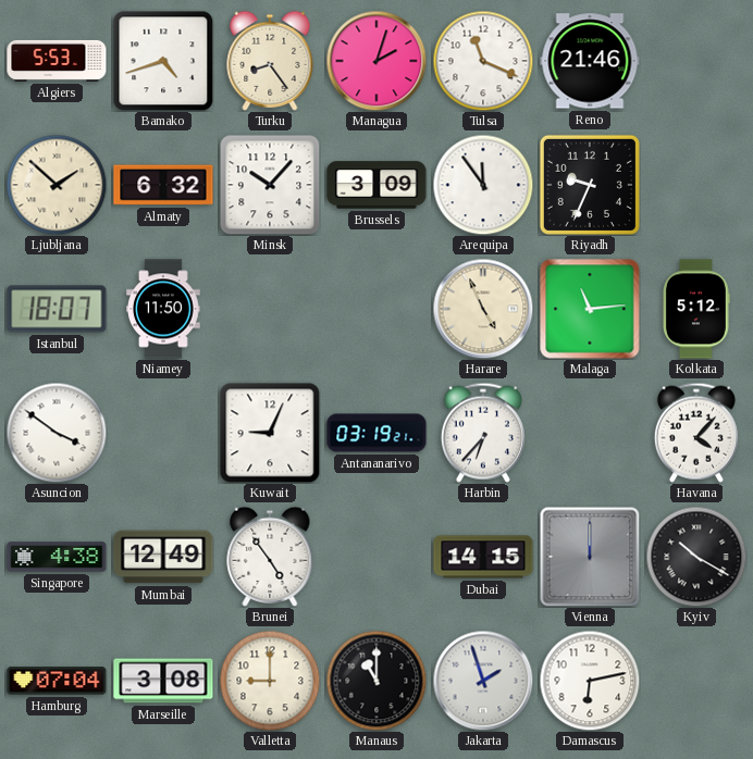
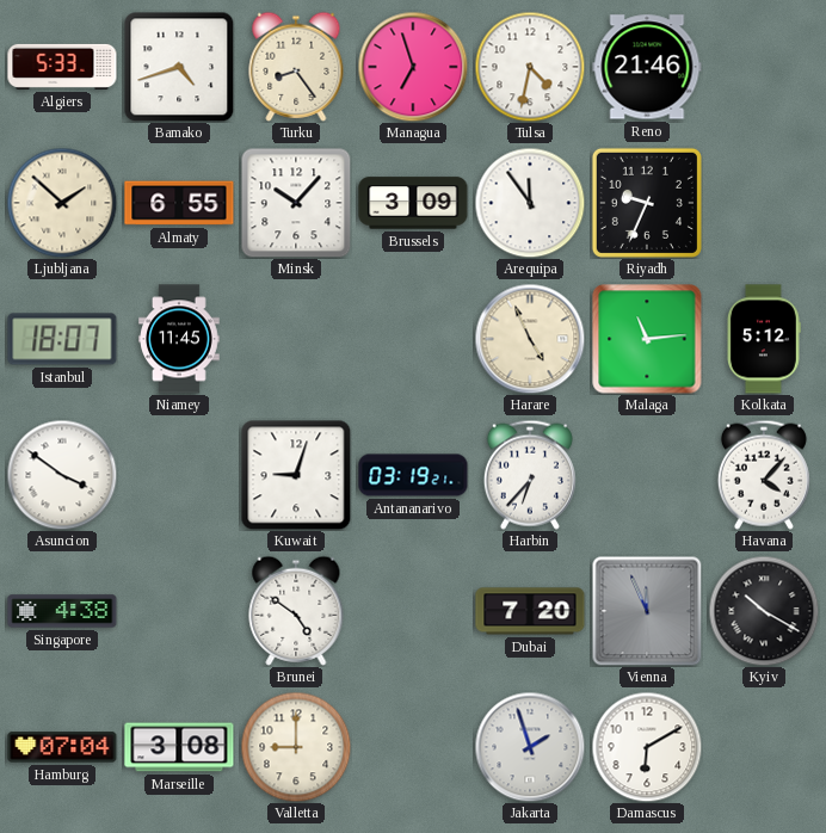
Algiers: 5:53 -> 5:33 (62, 67)
Managua: 2:03 -> 6:57 (413, 67)
Tulsa: 11:19 -> 4:32 (530, 67)
Almaty: 6:32 -> 6:55 (179, 203)
Niamey: 11:50 -> 11:45 (180, 339)
Kuwait: 9:04 -> 9:03 (296, 475)
Mumbai: 12:49 -> none (163, 557)
Brunei: 4:54 -> 4:51 (296, 611)
Dubai: 14:15 -> 7:20 (530, 611)
Vienna: 12:00 -> 11:56 (647, 611)
Manaus: 11:00 -> none (376, 681)
Damascus: 6:13 -> 6:10 (647, 747)
